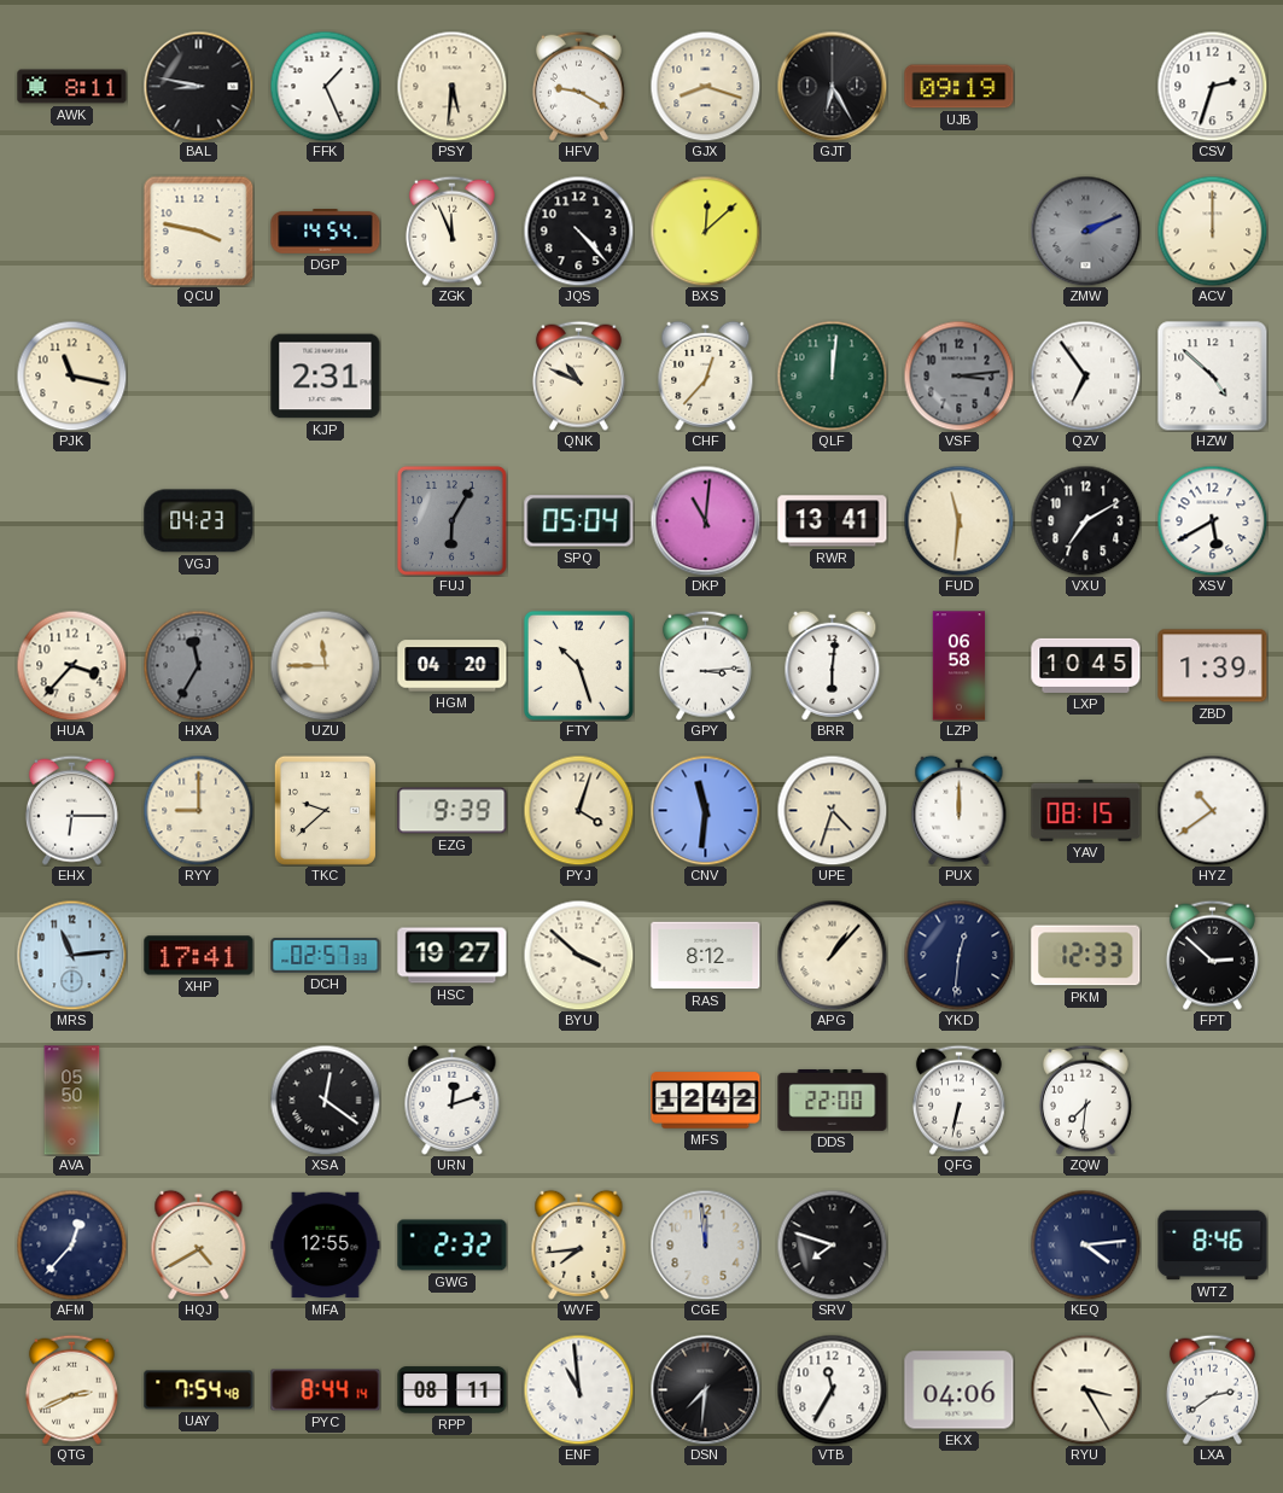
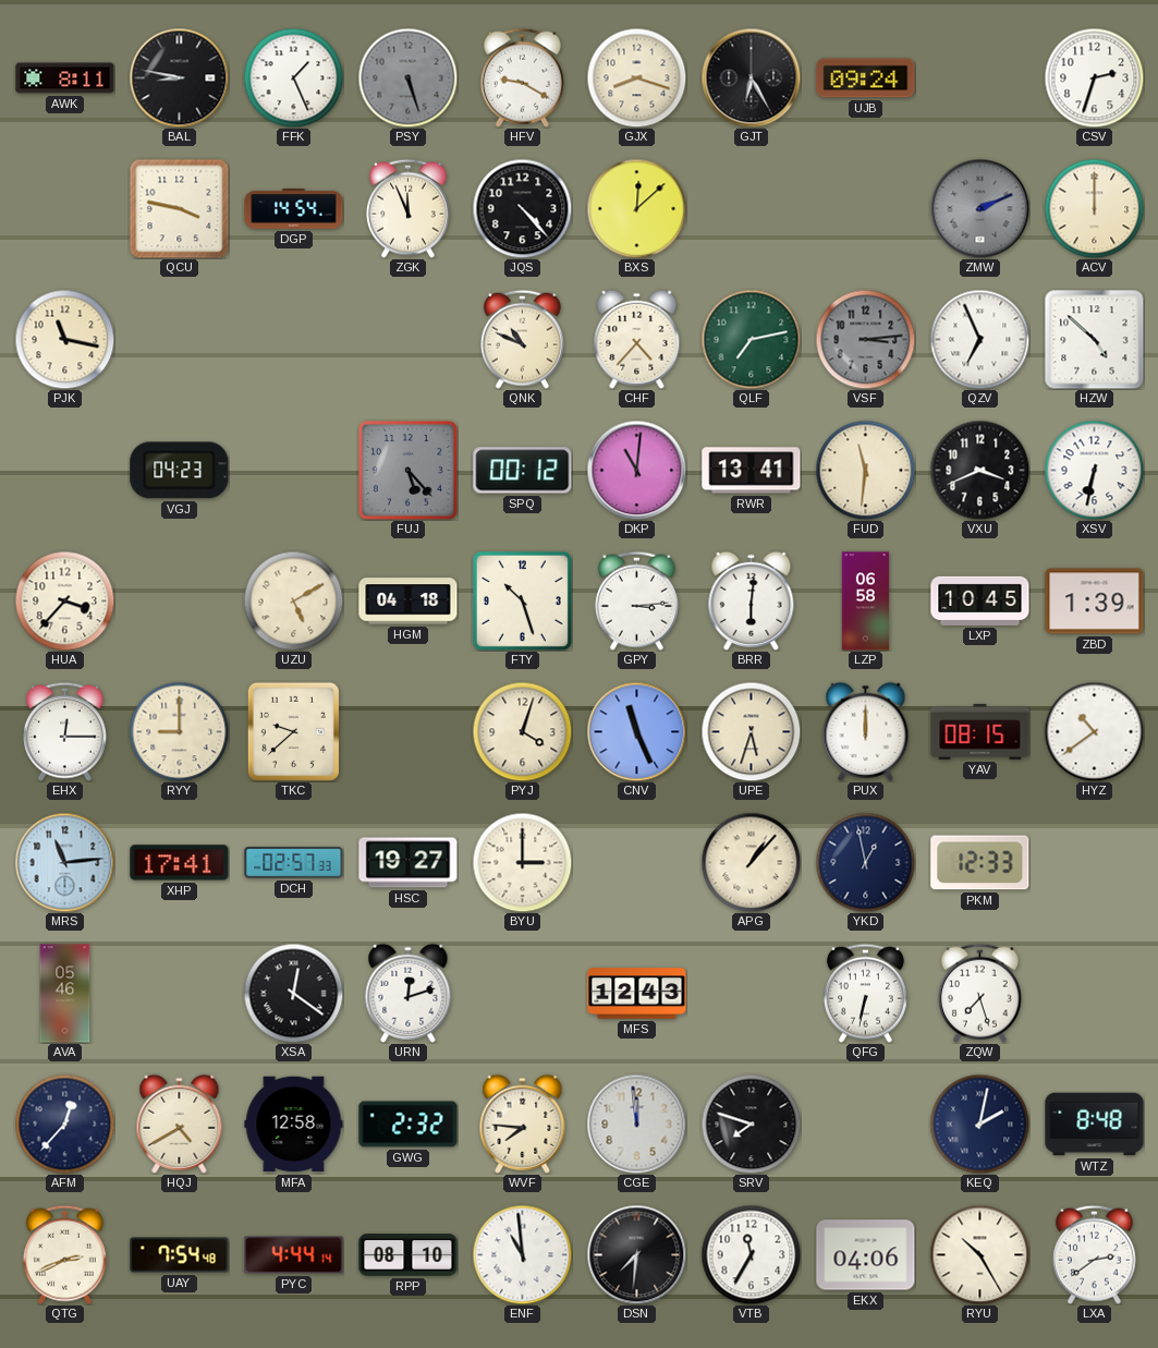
PSY: 5:31 -> 5:27 (407, 77)
PSY dial: cream -> grey (407, 77)
UJB: 09:19 -> 09:24 (866, 78)
KJP: 2:31 -> none (326, 377)
CHF: 12:37 -> 4:37 (637, 339)
QLF: 12:01 -> 7:13 (751, 339)
QZV: 6:54 -> 6:56 (979, 339)
FUJ: 6:05 -> 5:23 (407, 470)
SPQ: 05:04 -> 00:12 (523, 471)
VXU: 7:10 -> 3:41 (979, 470)
XSV: 5:40 -> 6:32 (1094, 470)
HXA: 11:35 -> none (198, 665)
UZU: 11:45 -> 5:10 (293, 600)
HGM: 04:20 -> 04:18 (409, 602)
EHX: 6:15 -> 12:15 (64, 731)
EZG: 9:39 -> none (453, 811)
CNV: 11:31 -> 11:26 (636, 731)
UPE: 4:33 -> 5:33 (751, 731)
BYU: 3:52 -> 3:00 (522, 862)
RAS: 8:12 -> none (706, 956)
YKD: 12:31 -> 12:58 (865, 862)
FPT: 2:52 -> none (1212, 955)
AVA: 05:50 -> 05:46 (65, 994)
MFS: 12:42 -> 12:43 (637, 994)
DDS: 22:00 -> none (833, 1100)
ZQW: 7:31 -> 7:27 (979, 993)
MFA: 12:55 -> 12:58 (294, 1125)
WVF: 7:44 -> 7:46 (523, 1124)
KEQ: 4:14 -> 2:02 (979, 1124)
WTZ: 8:46 -> 8:48 (1095, 1125)
PYC: 8:44 -> 4:44 (294, 1255)
RPP: 08:11 -> 08:10 (409, 1255)
RYU: 3:25 -> 10:25 (979, 1254)
